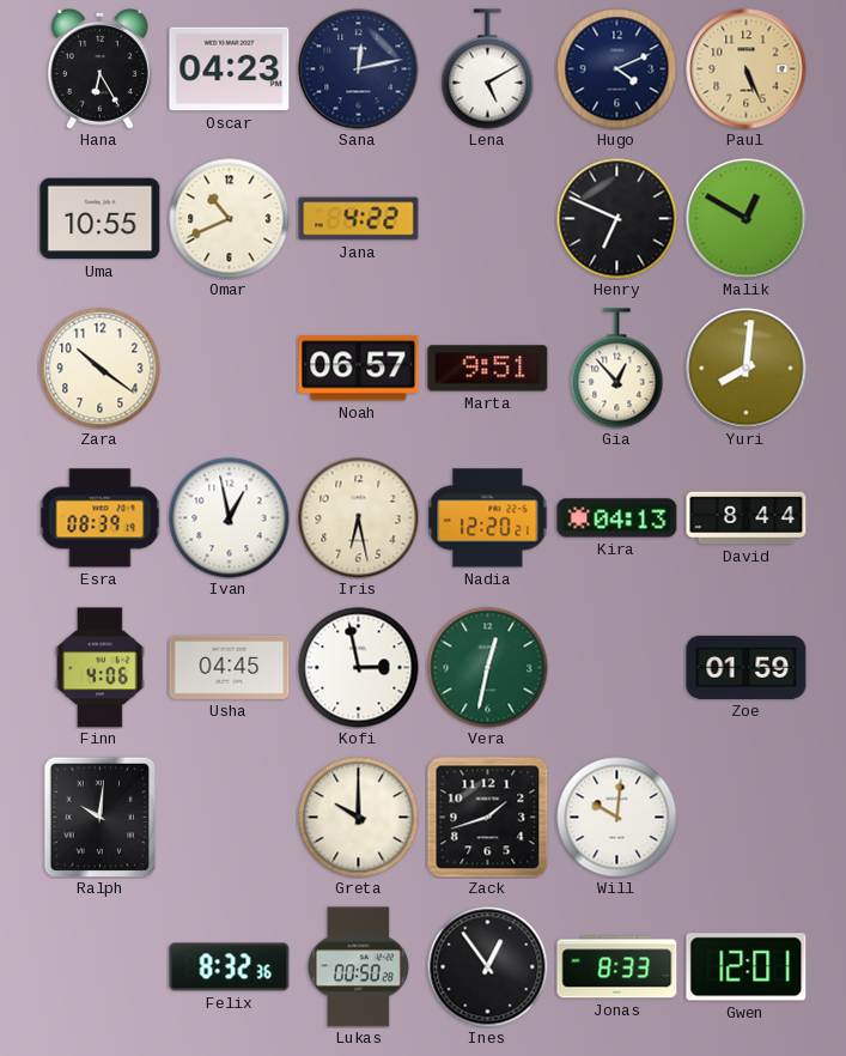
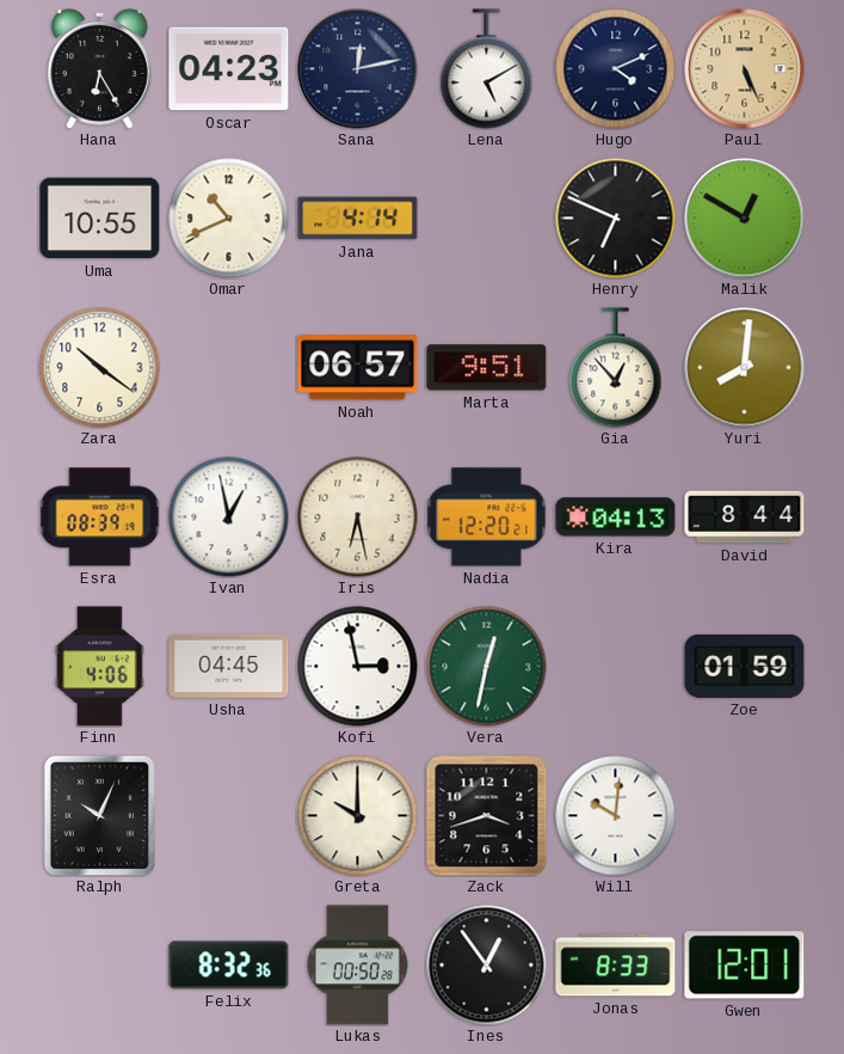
Jana: 4:22 -> 4:14 (358, 219)
Ralph: 10:01 -> 10:04 (100, 815)
Zack: 1:42 -> 3:42 (486, 815)
